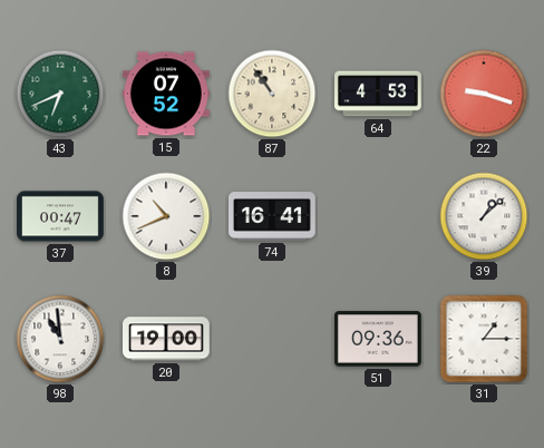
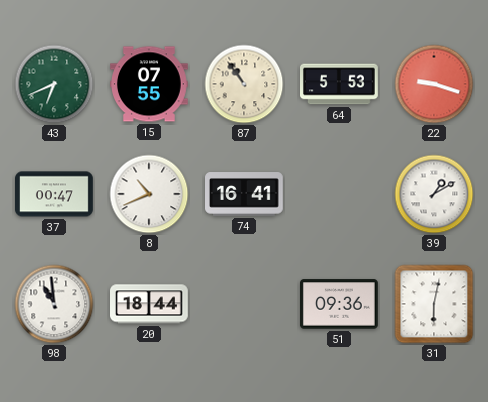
15: 07:52 -> 07:55 (150, 84)
64: 4:53 -> 5:53 (340, 84)
39: 1:08 -> 1:10 (434, 194)
20: 19:00 -> 18:44 (150, 304)
31: 1:15 -> 6:02 (434, 304)
